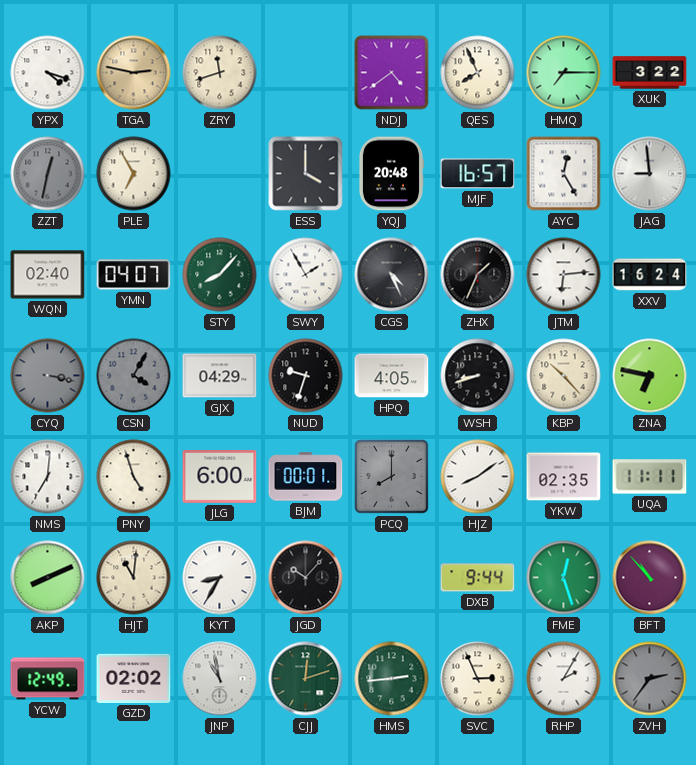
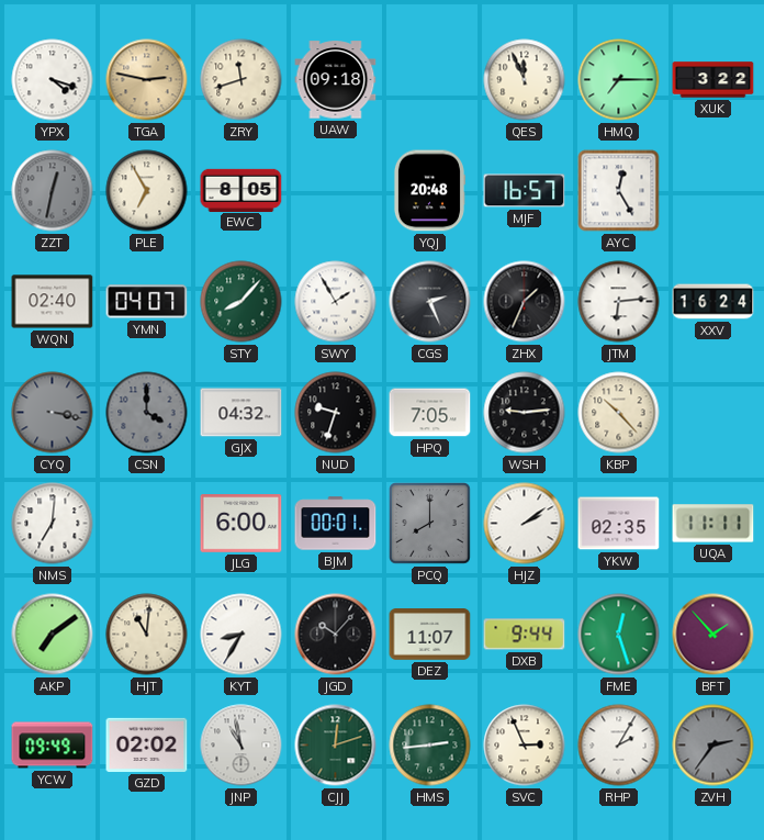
UAW: none -> 09:18 (336, 80)
NDJ: 4:39 -> none (392, 73)
QES: 7:56 -> 11:56 (525, 80)
EWC: none -> 8:05 (241, 190)
ESS: 4:00 -> none (306, 174)
JAG: 8:59 -> none (650, 174)
CGS: 4:26 -> 2:26 (430, 302)
CSN: 4:05 -> 4:00 (147, 413)
GJX: 04:29 -> 04:32 (241, 413)
HPQ: 4:05 -> 7:05 (430, 413)
WSH: 8:42 -> 9:14 (525, 413)
ZNA: 6:47 -> none (650, 376)
PNY: 4:57 -> none (134, 477)
HJZ: 8:09 -> 2:09 (525, 524)
AKP: 8:11 -> 7:09 (53, 635)
DEZ: none -> 11:07 (430, 635)
BFT: 10:53 -> 1:53 (714, 635)
YCW: 12:49 -> 09:49 (53, 746)
